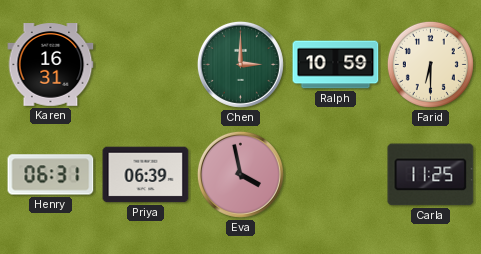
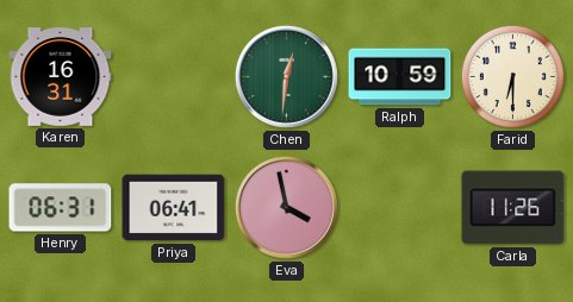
Chen: 3:00 -> 12:31 (286, 76)
Priya: 06:39 -> 06:41 (174, 208)
Carla: 11:25 -> 11:26 (513, 208)
